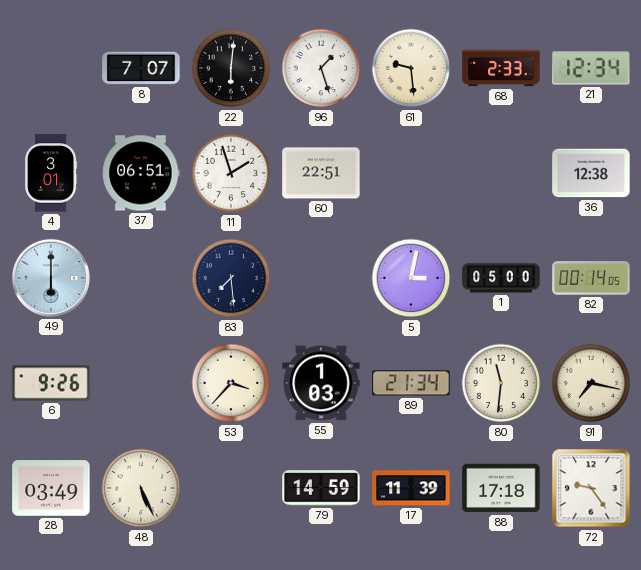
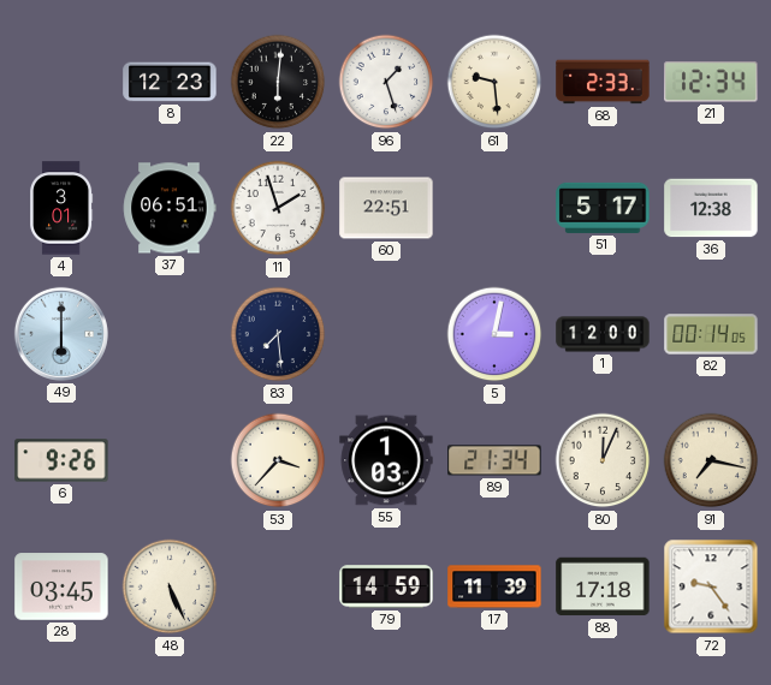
8: 7:07 -> 12:23 (170, 82)
51: none -> 5:17 (603, 208)
1: 05:00 -> 12:00 (603, 334)
80: 11:31 -> 12:04 (603, 460)
28: 03:49 -> 03:45 (61, 586)
